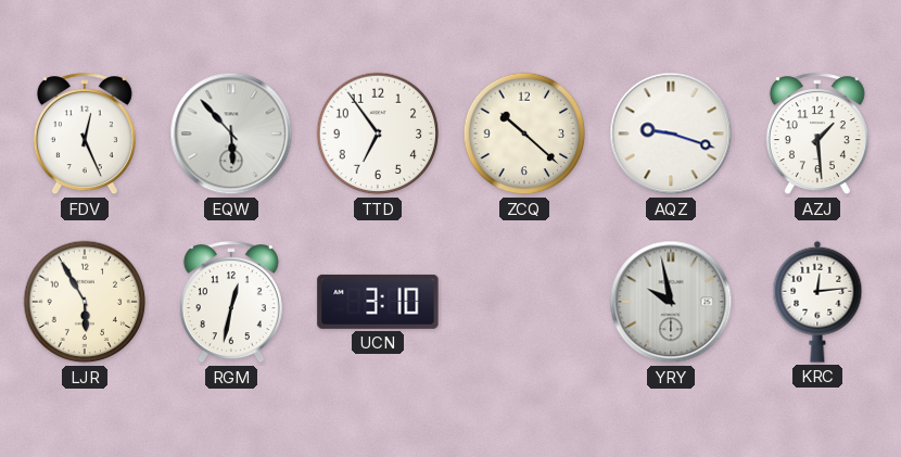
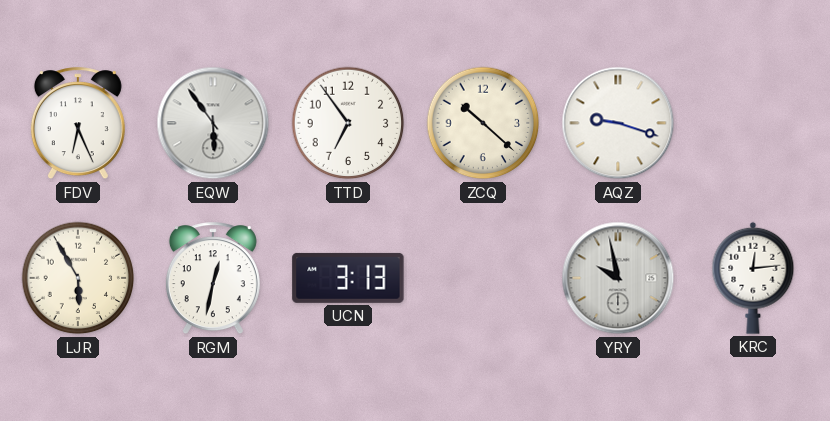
FDV: 12:26 -> 6:26 (78, 124)
EQW: 5:53 -> 5:54 (213, 123)
AZJ: 1:29 -> none (817, 135)
UCN: 3:10 -> 3:13 (348, 278)
